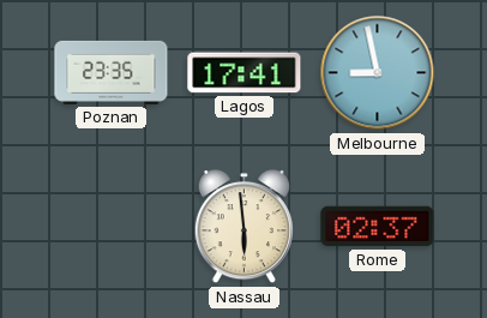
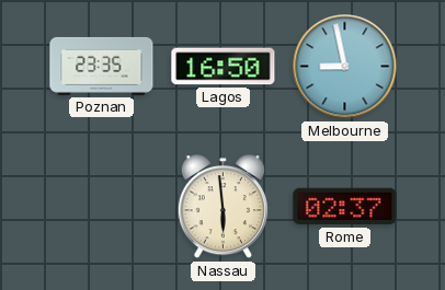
Lagos: 17:41 -> 16:50 (224, 67)
